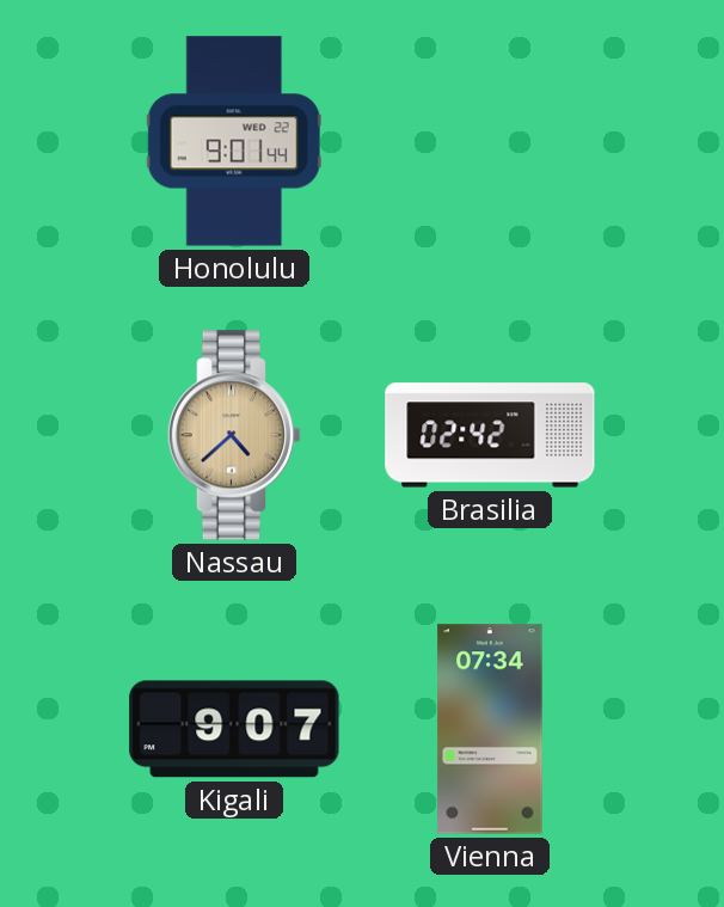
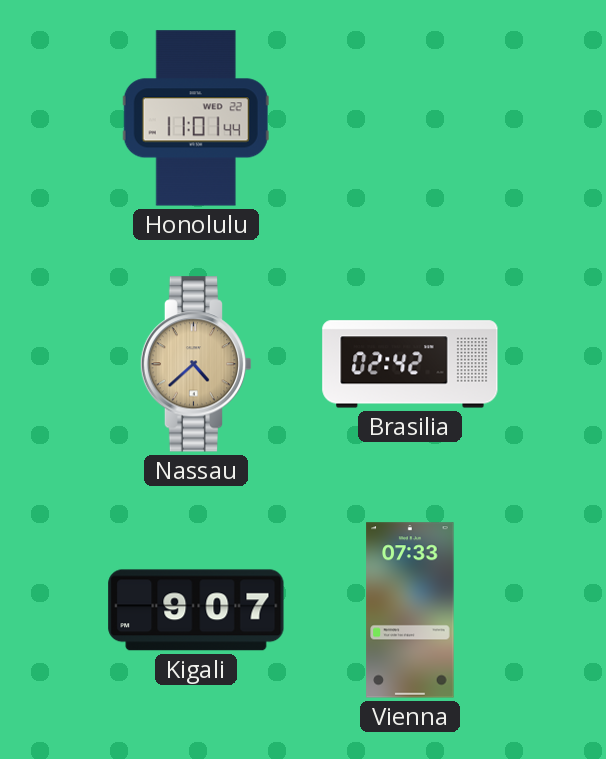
Honolulu: 9:01 -> 11:01 (196, 118)
Vienna: 07:34 -> 07:33 (410, 610)
